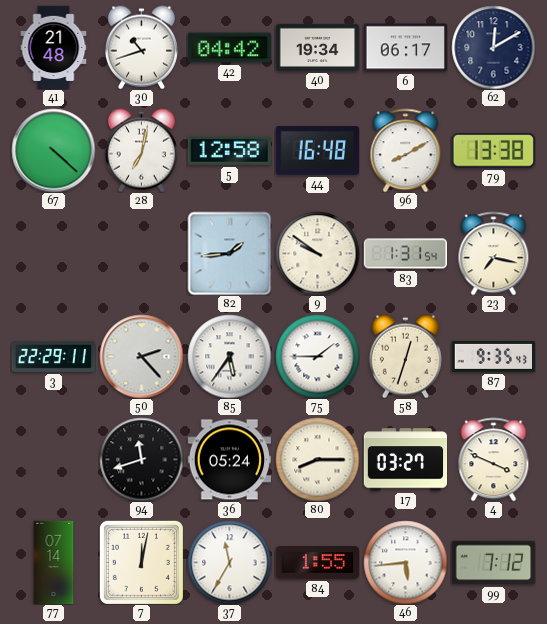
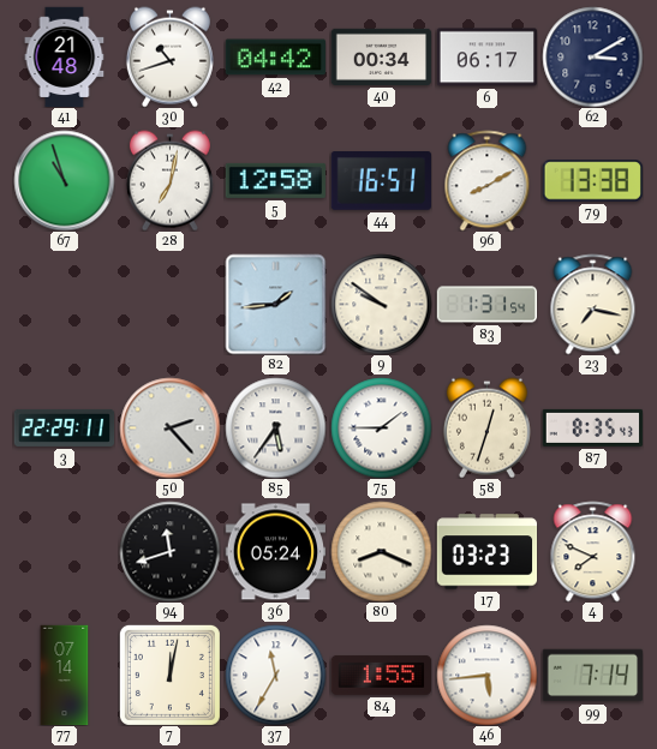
40: 19:34 -> 00:34 (381, 56)
62: 12:10 -> 3:10 (592, 56)
67: 4:22 -> 10:57 (64, 180)
44: 16:48 -> 16:51 (381, 181)
87: 9:35 -> 8:35 (592, 427)
80: 8:15 -> 8:19 (381, 551)
17: 03:27 -> 03:23 (486, 552)
4: 3:49 -> 7:49 (593, 551)
99: 7:12 -> 7:14 (592, 676)
